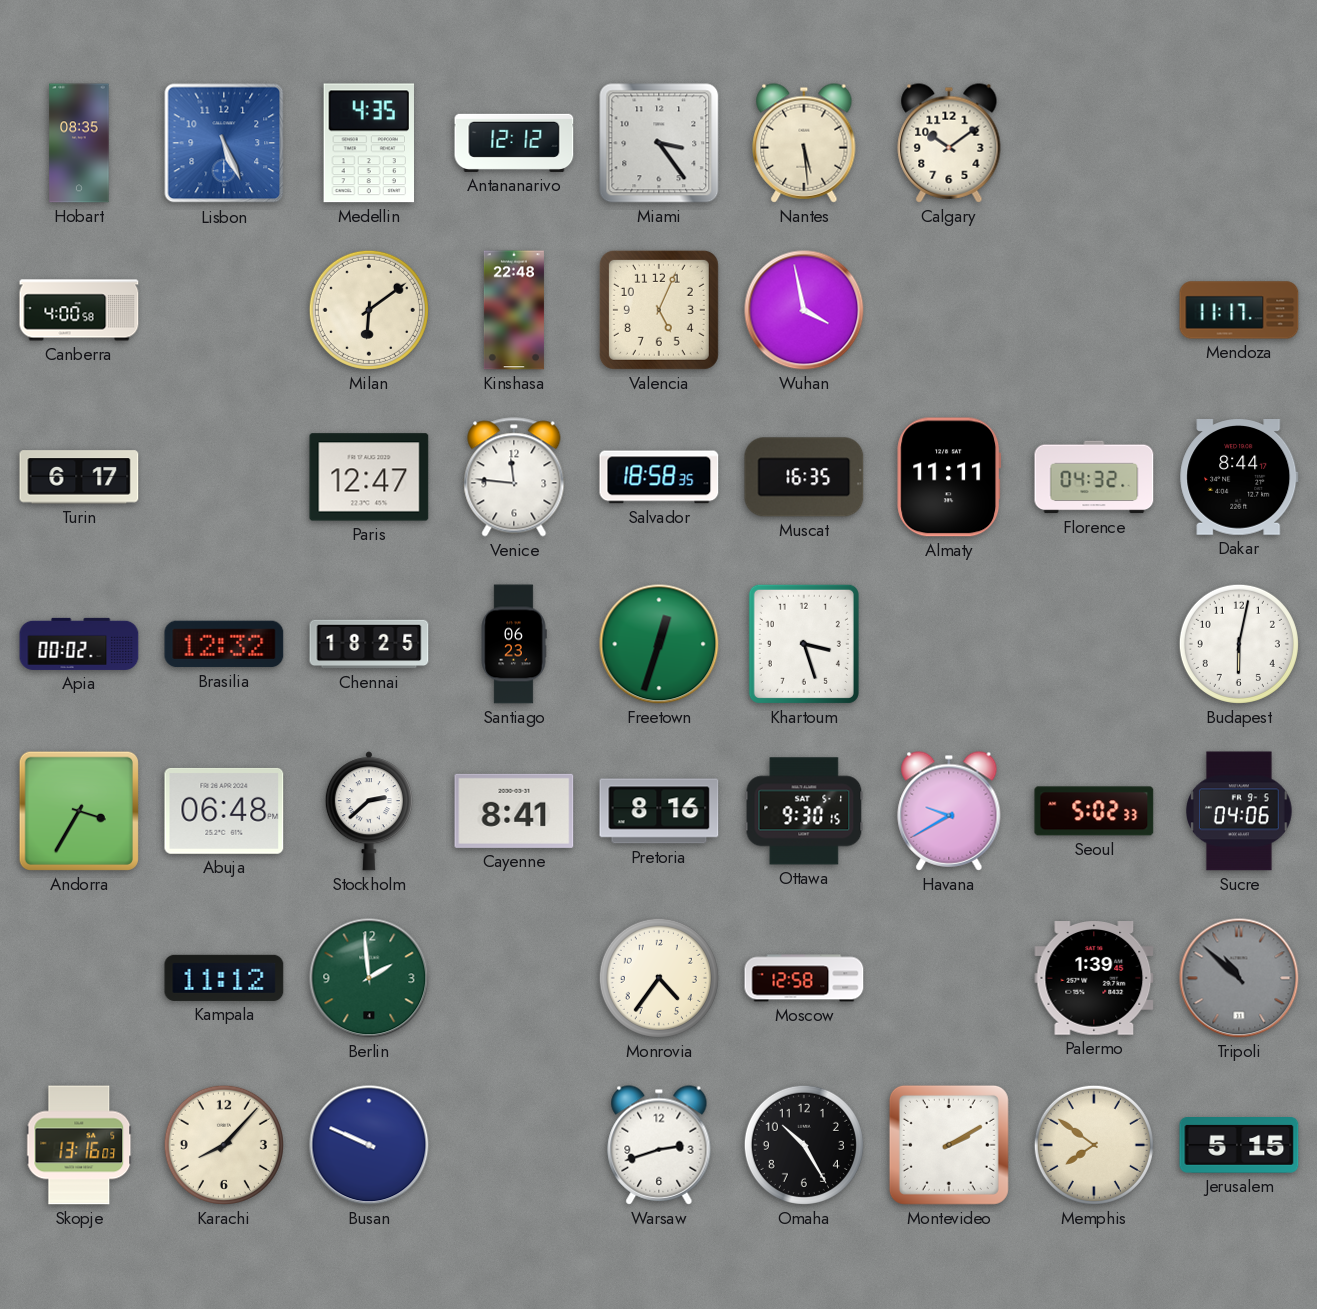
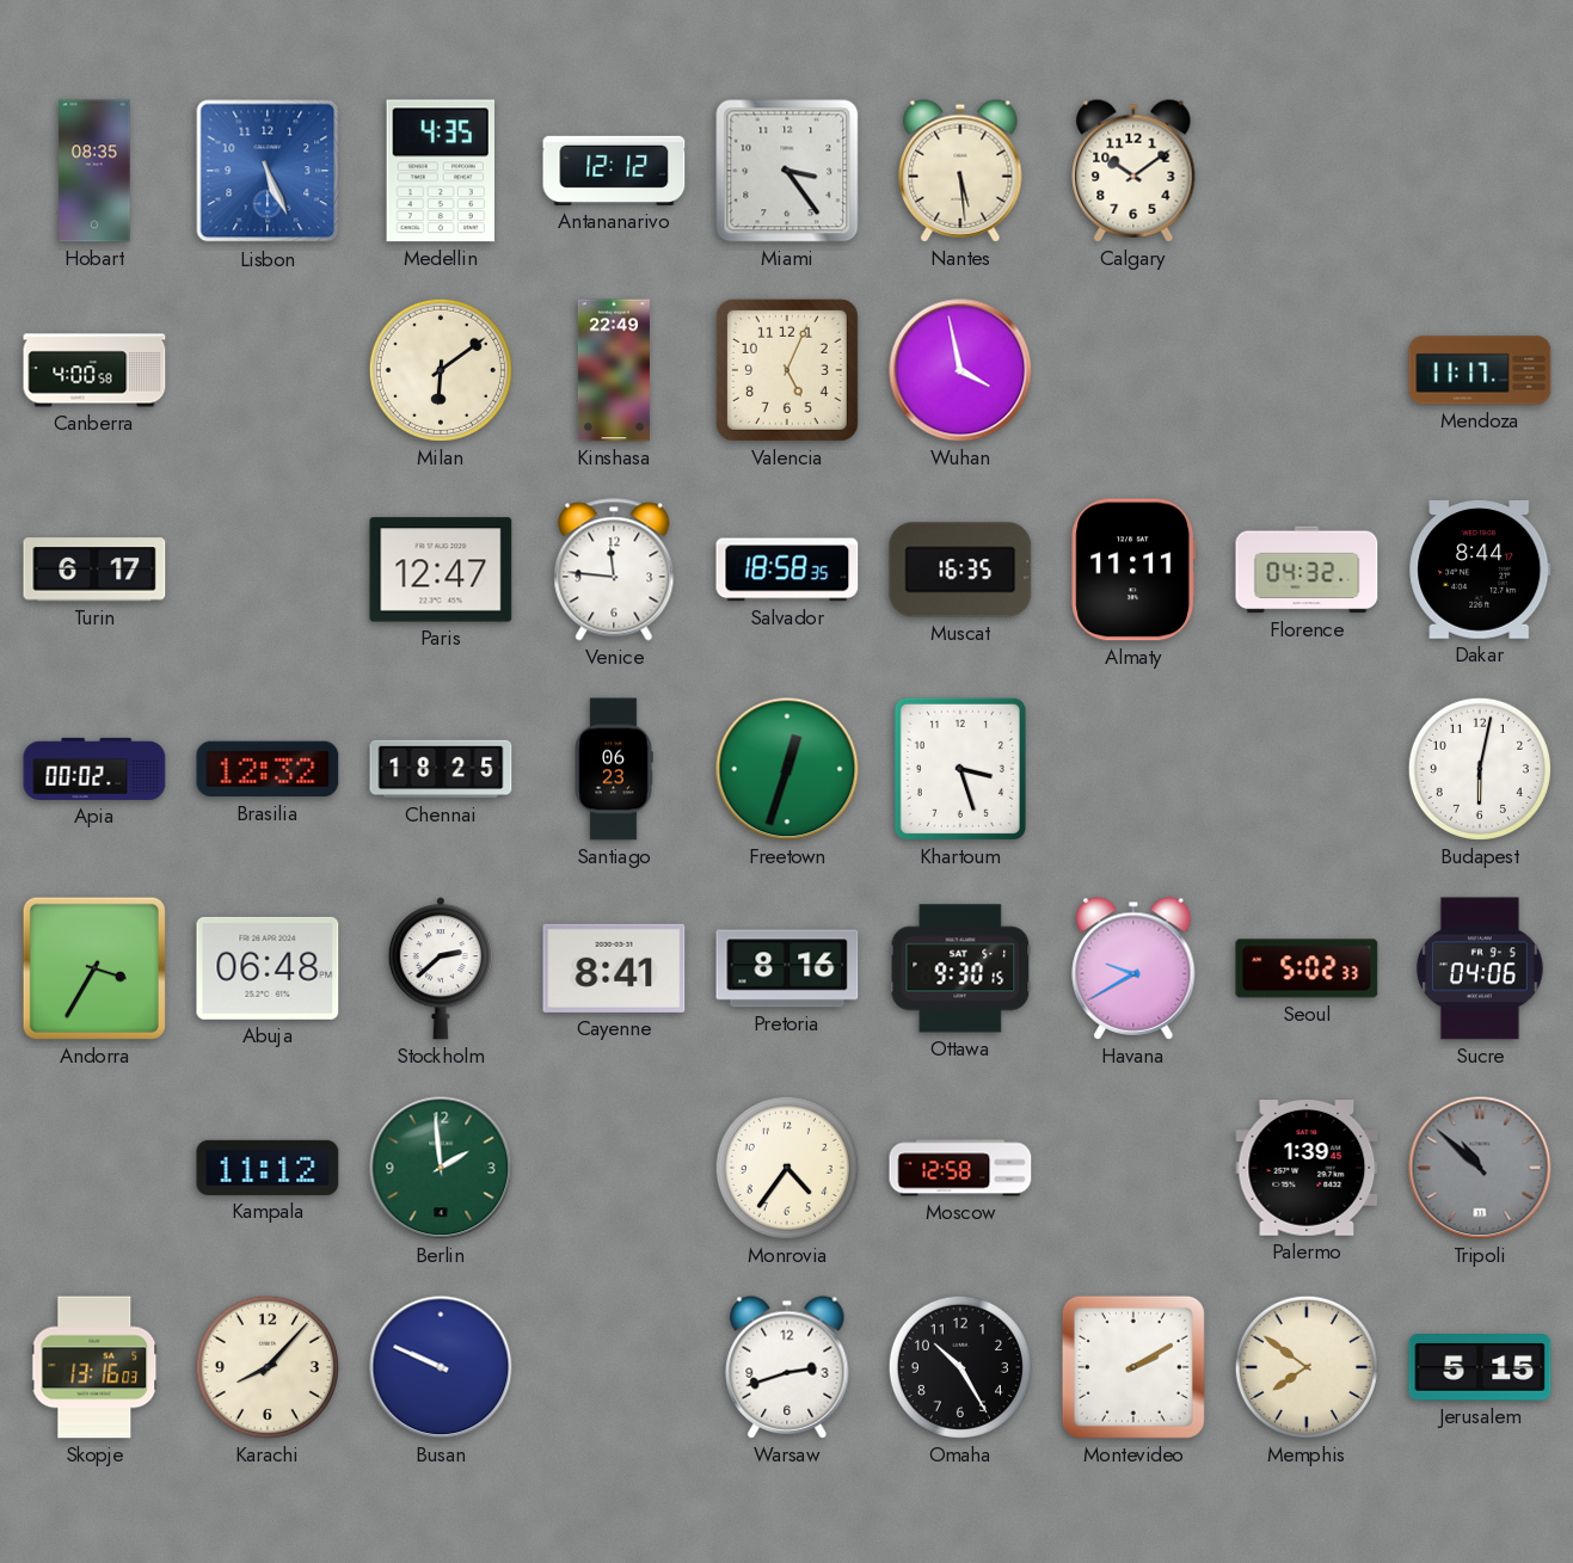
Kinshasa: 22:48 -> 22:49 (614, 370)
